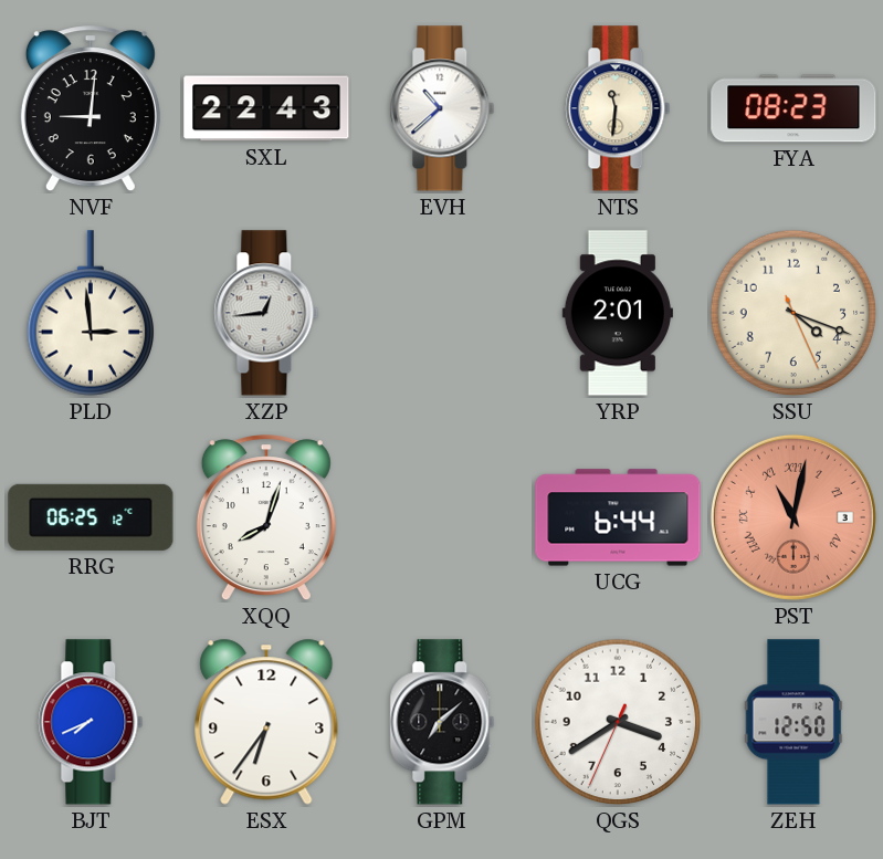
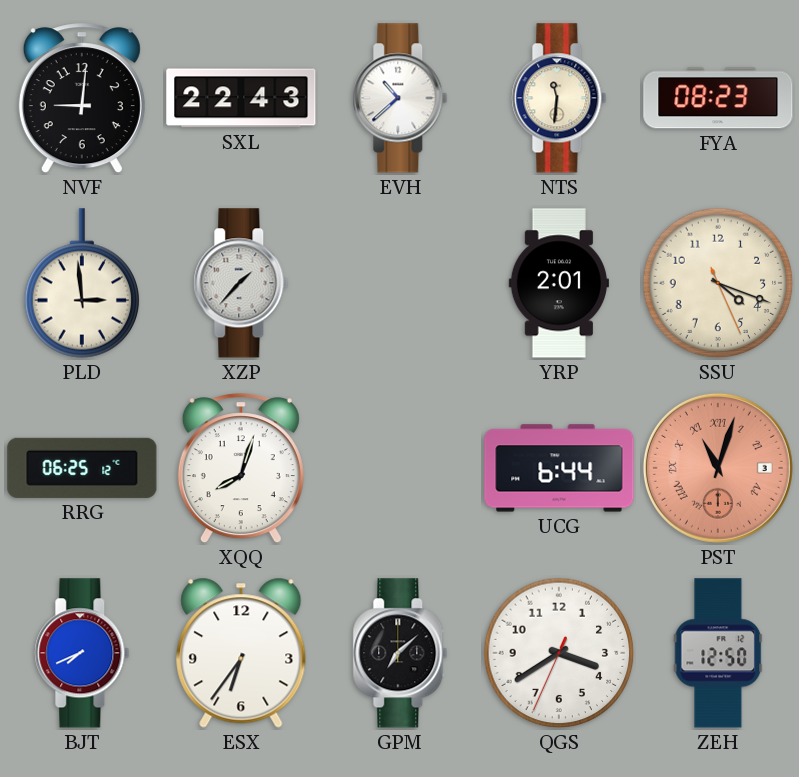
XZP: 12:44 -> 1:37 (241, 283)
PST: 11:02 -> 11:03 (718, 468)
